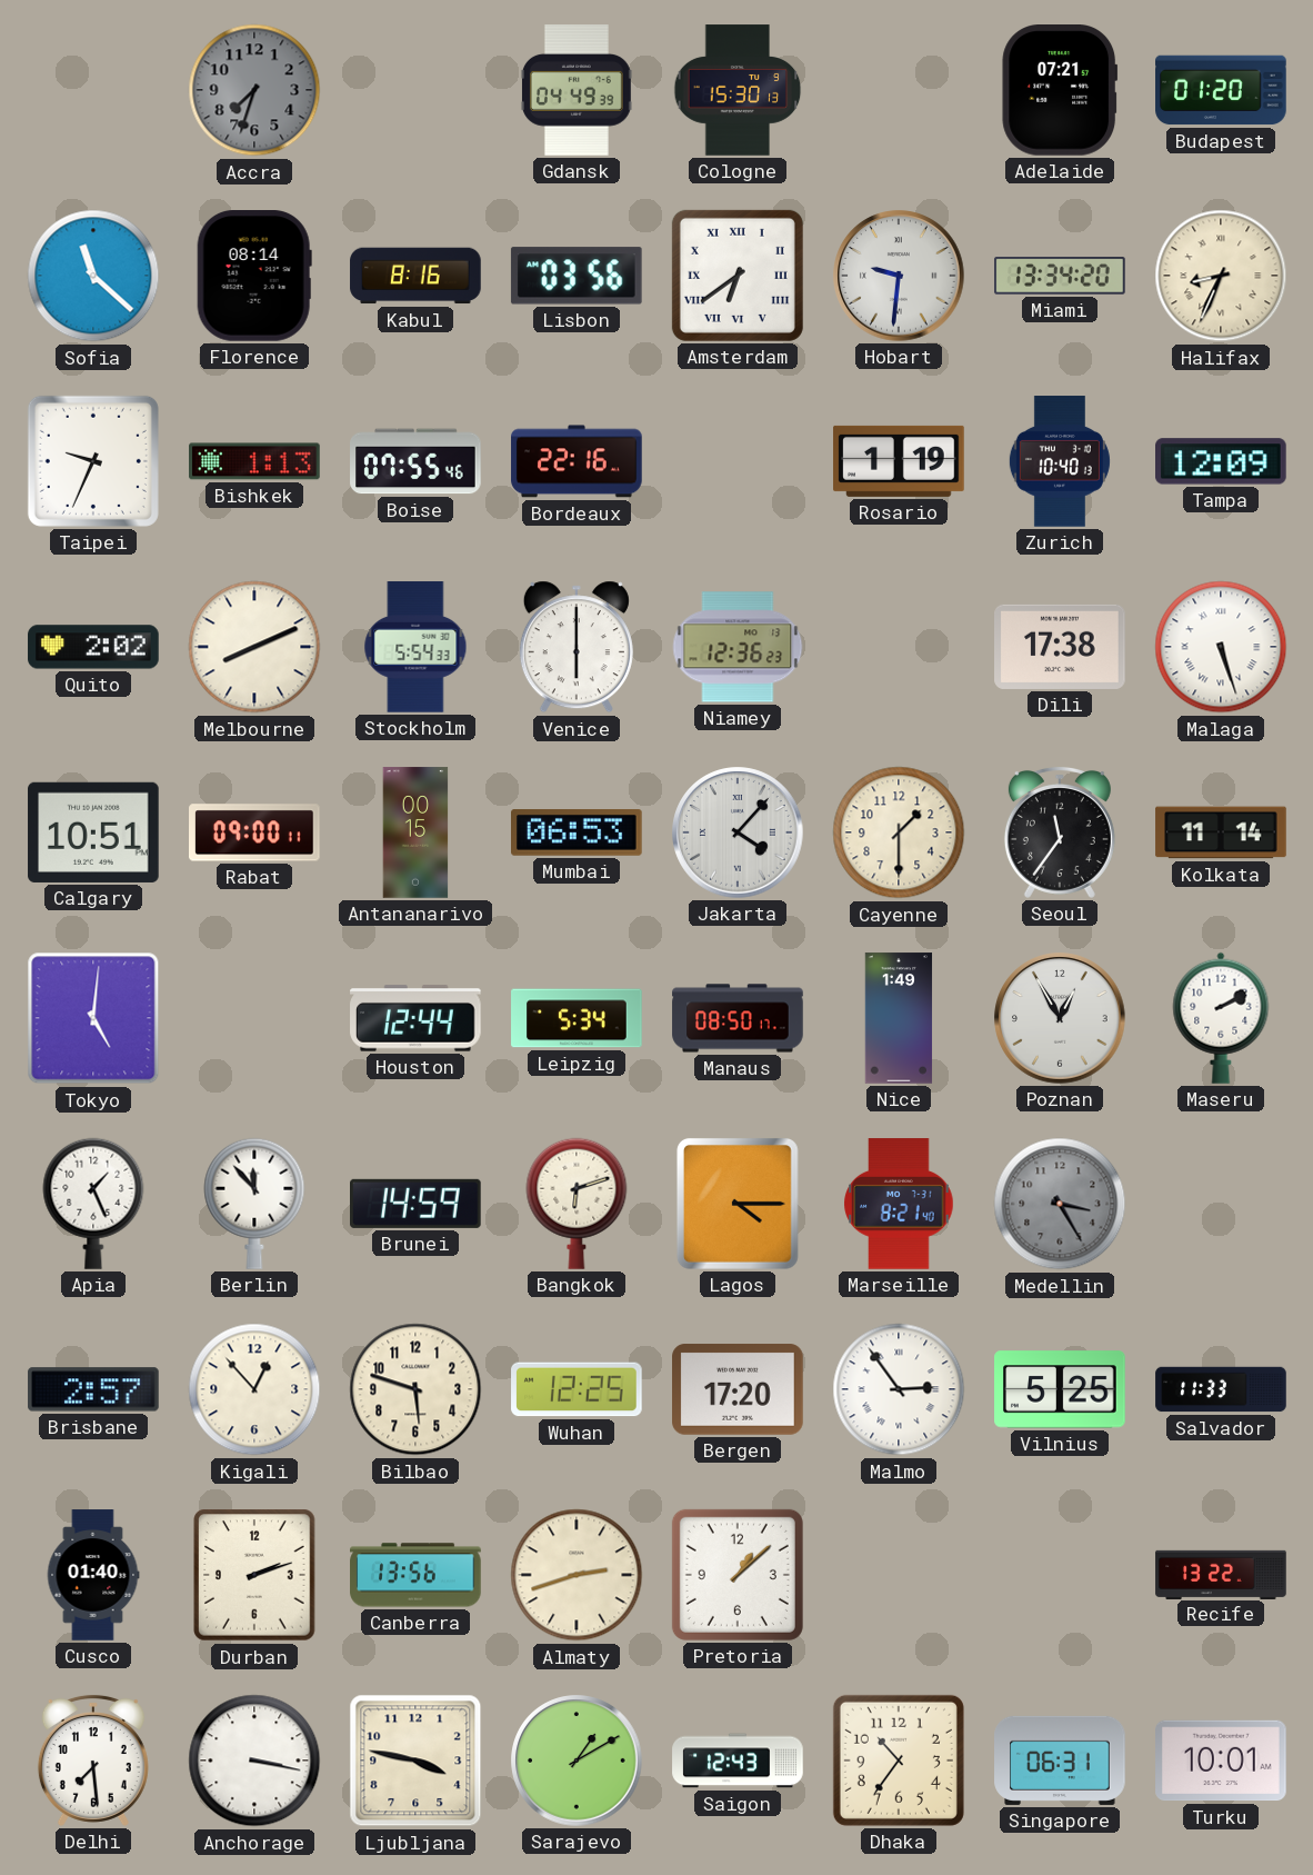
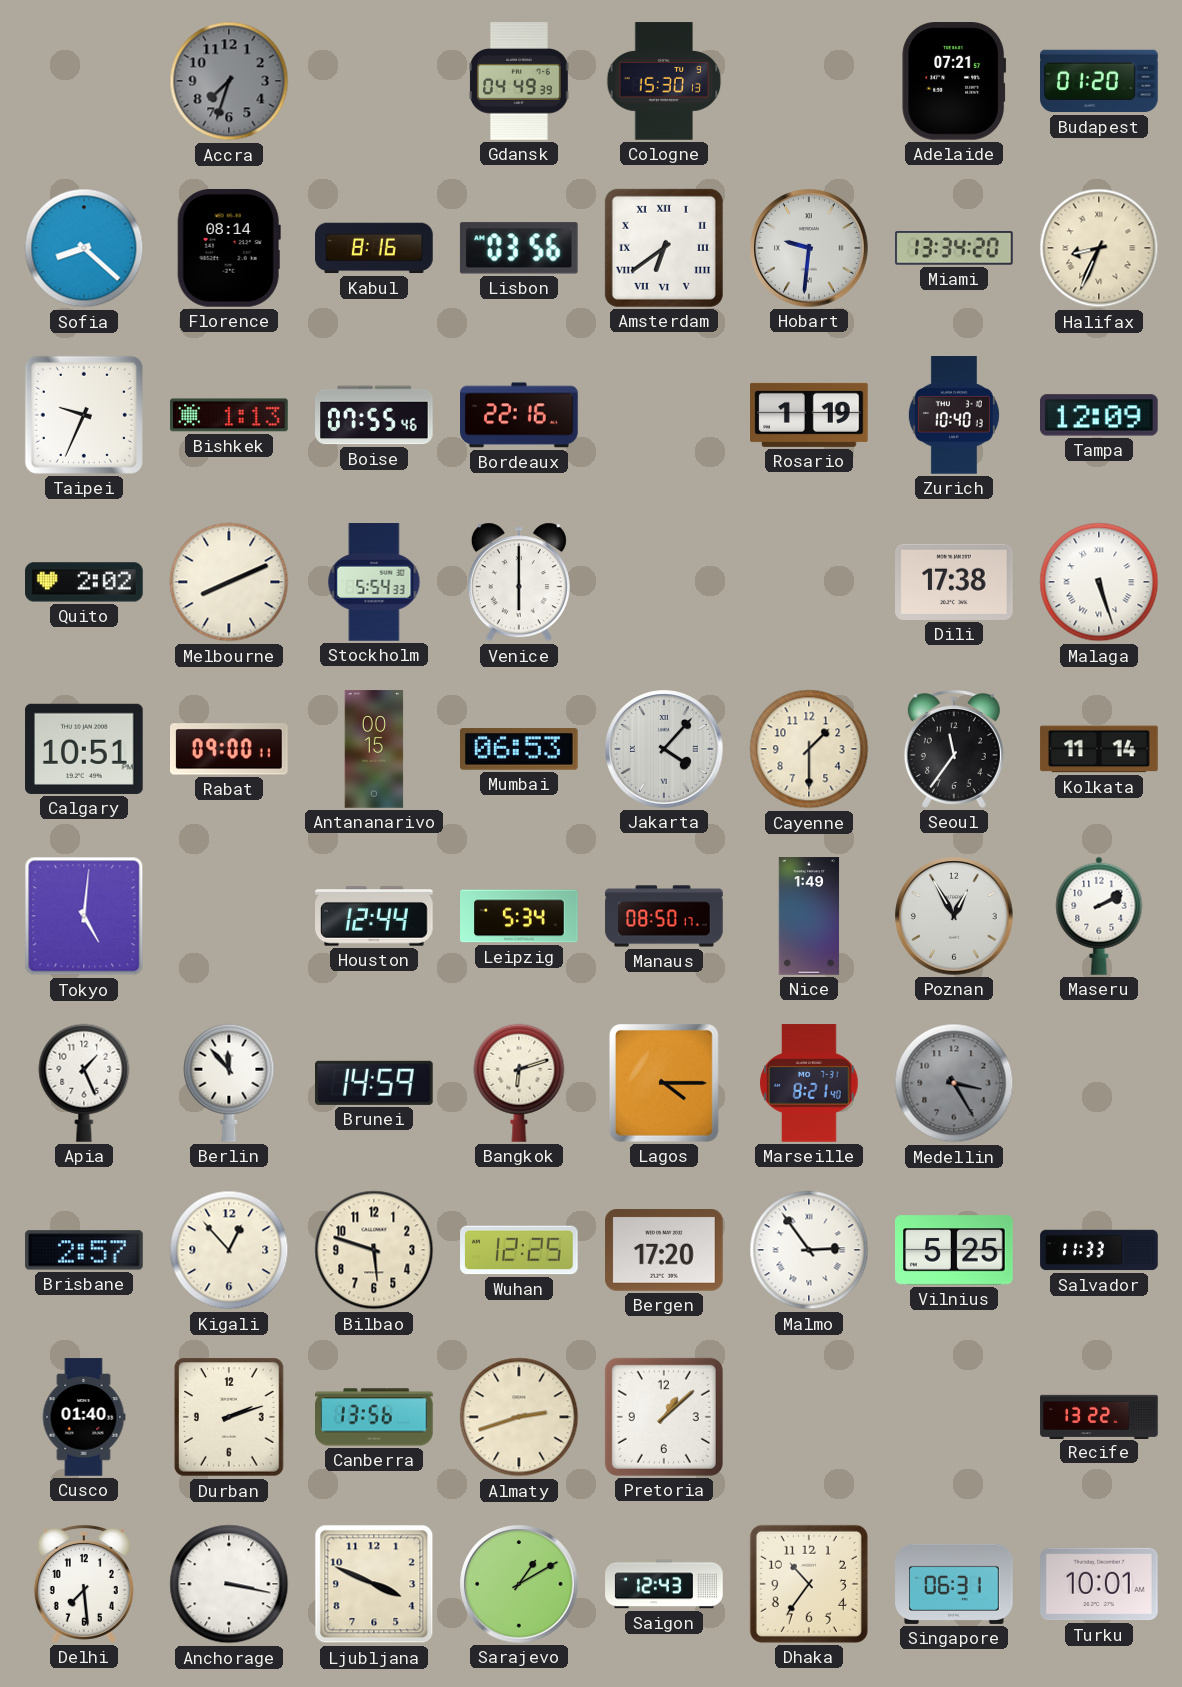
Sofia: 11:22 -> 8:22 (84, 248)
Niamey: 12:36 -> none (738, 647)
Ljubljana: 3:47 -> 3:49 (374, 1584)
